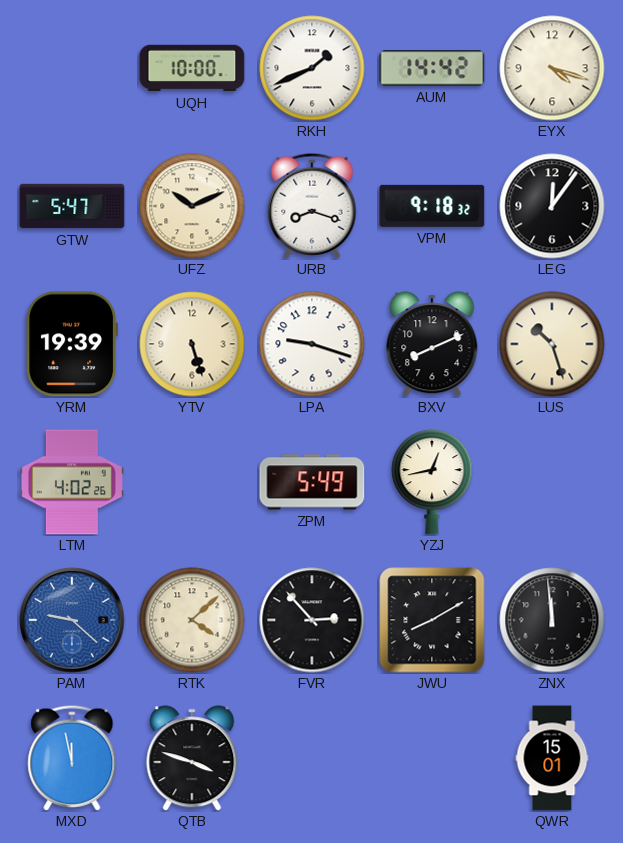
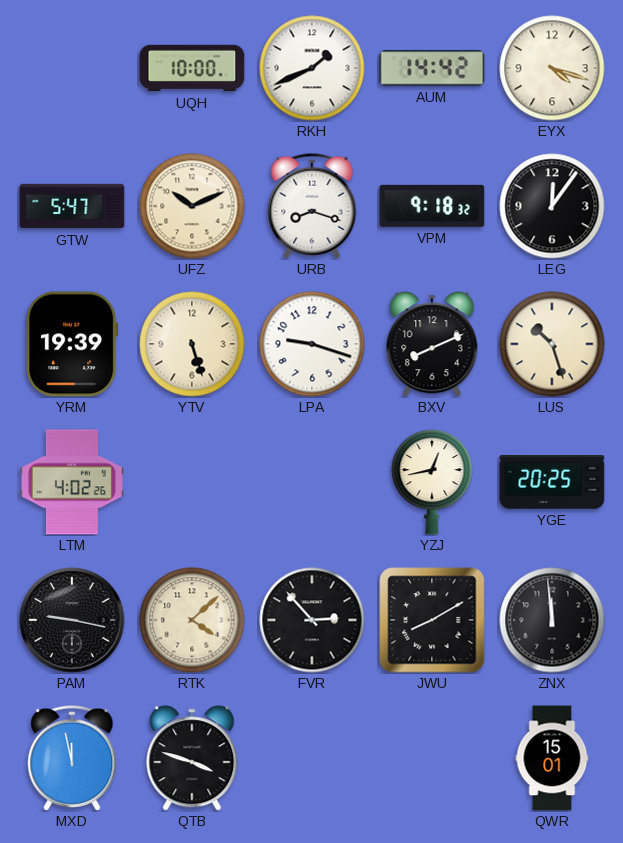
ZPM: 5:49 -> none (312, 482)
YGE: none -> 20:25 (552, 483)
PAM: 9:22 -> 9:17 (72, 620)
PAM dial: blue -> black (72, 620)
